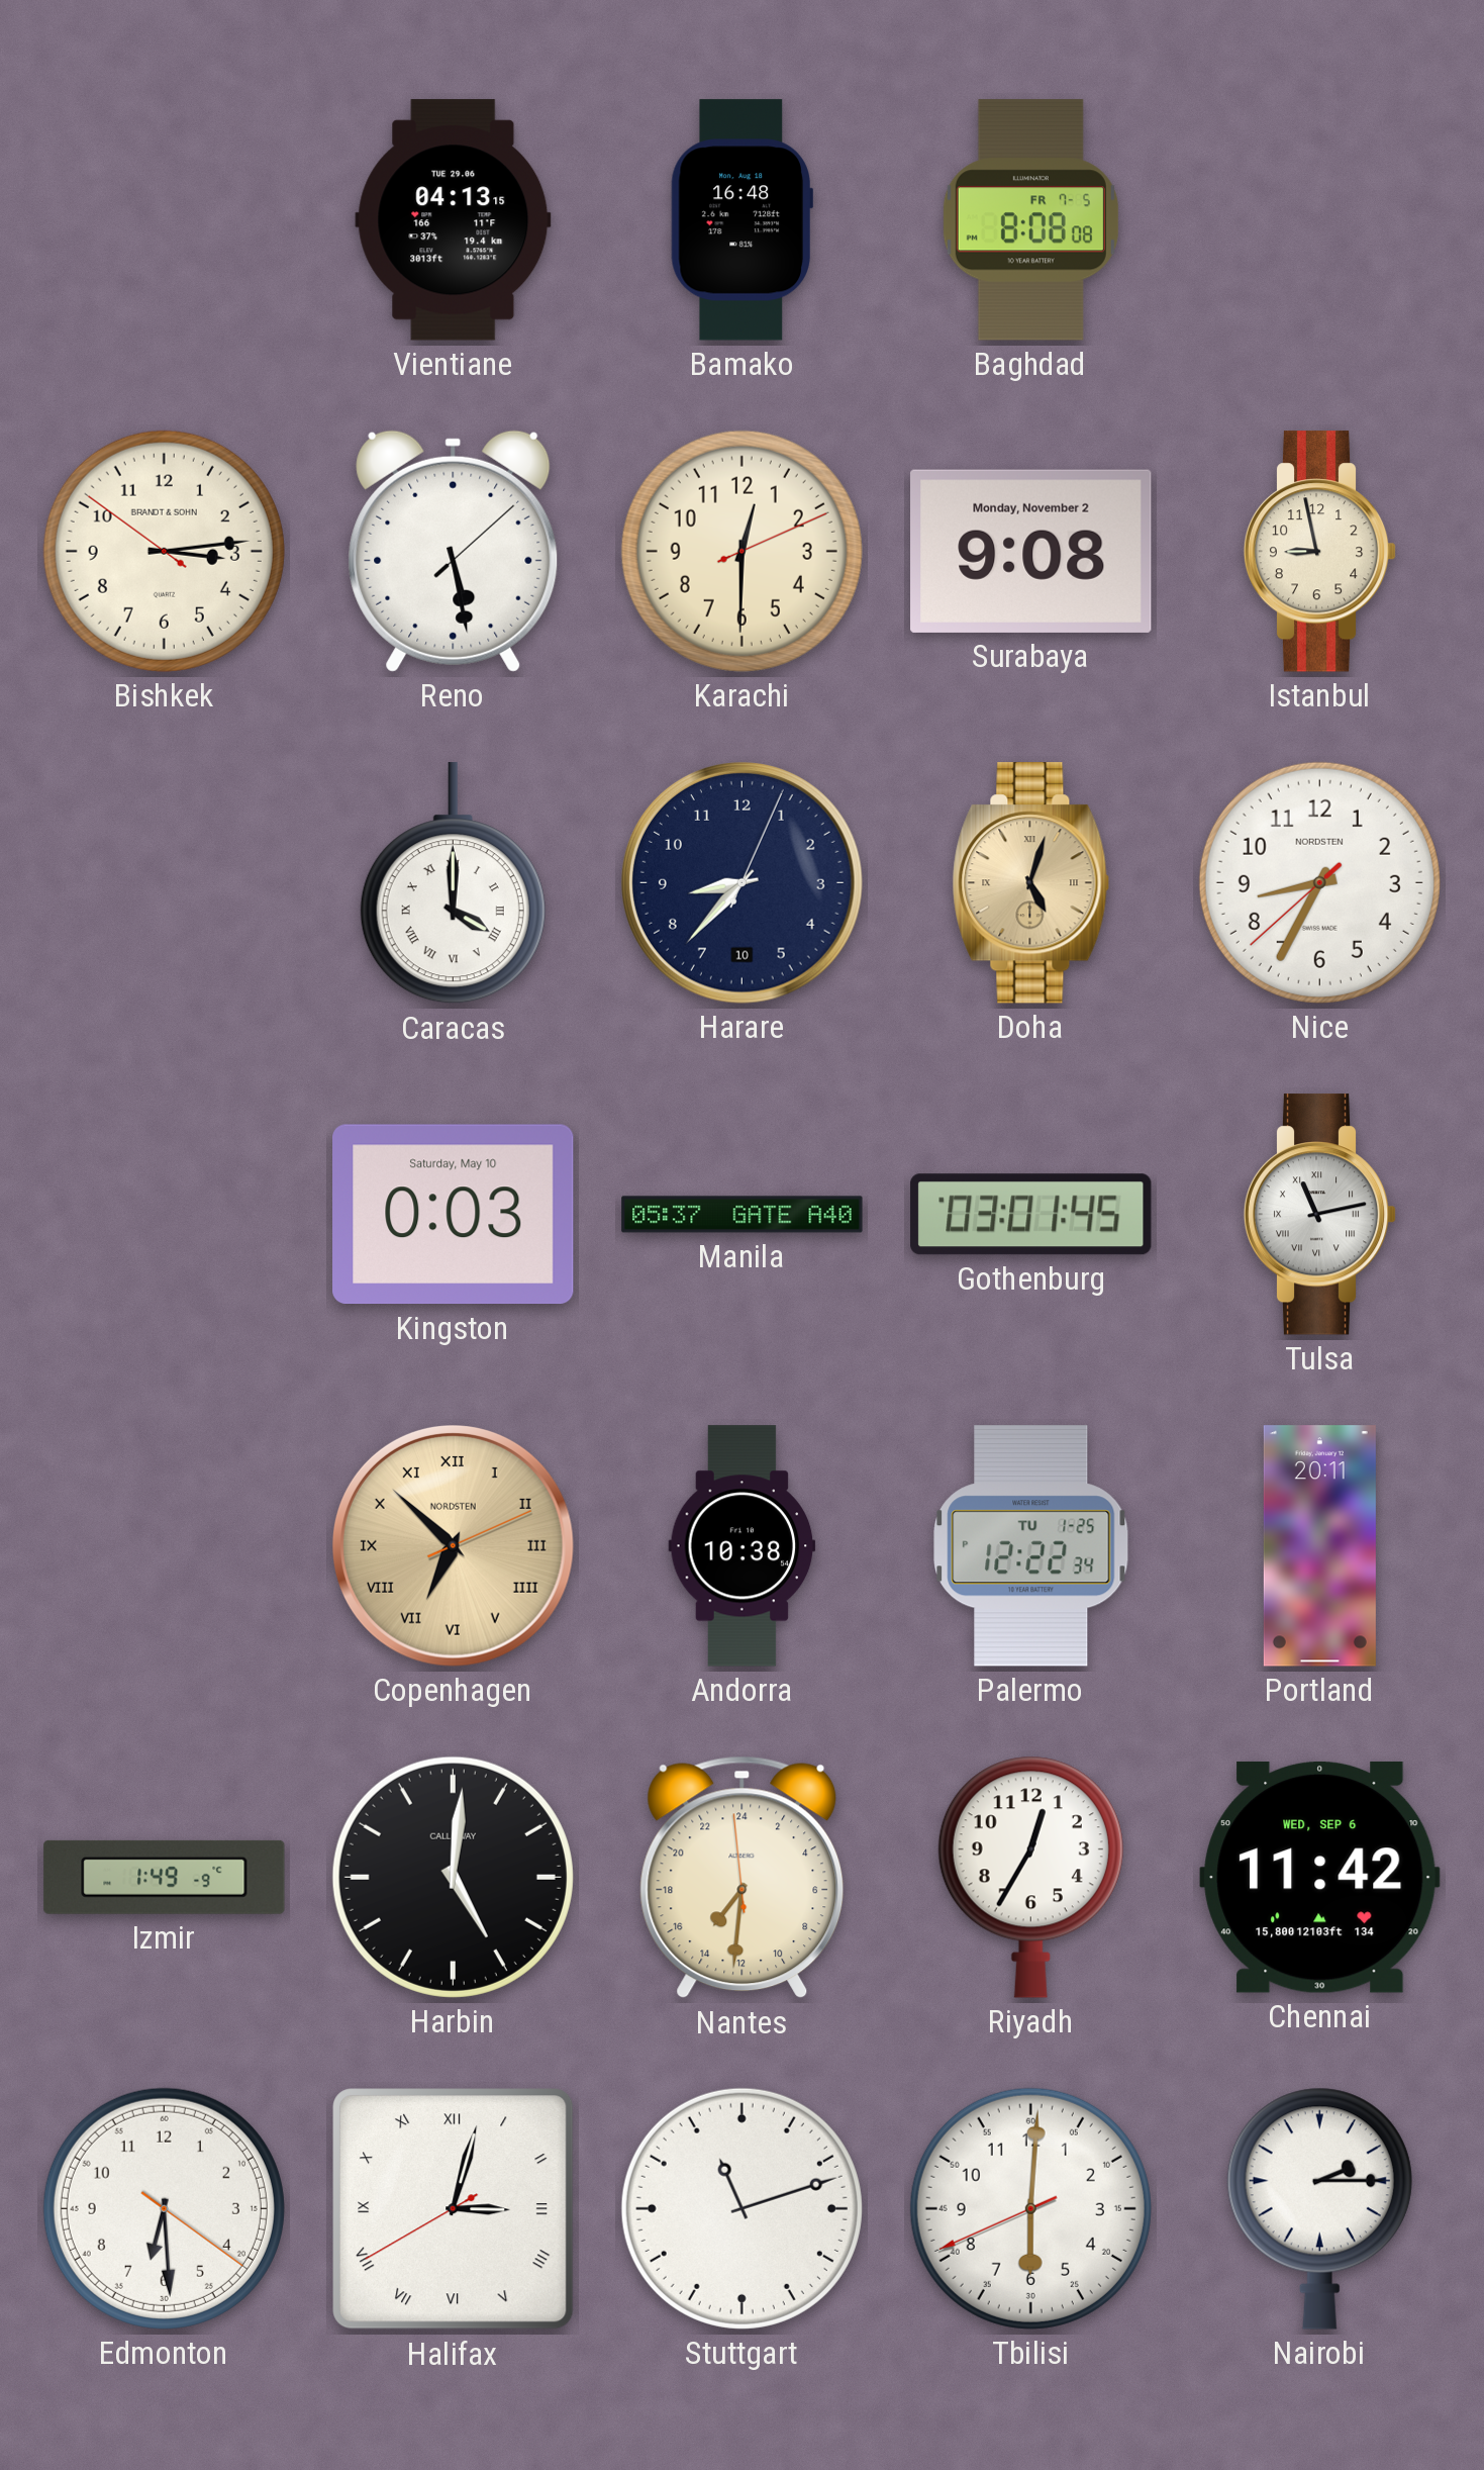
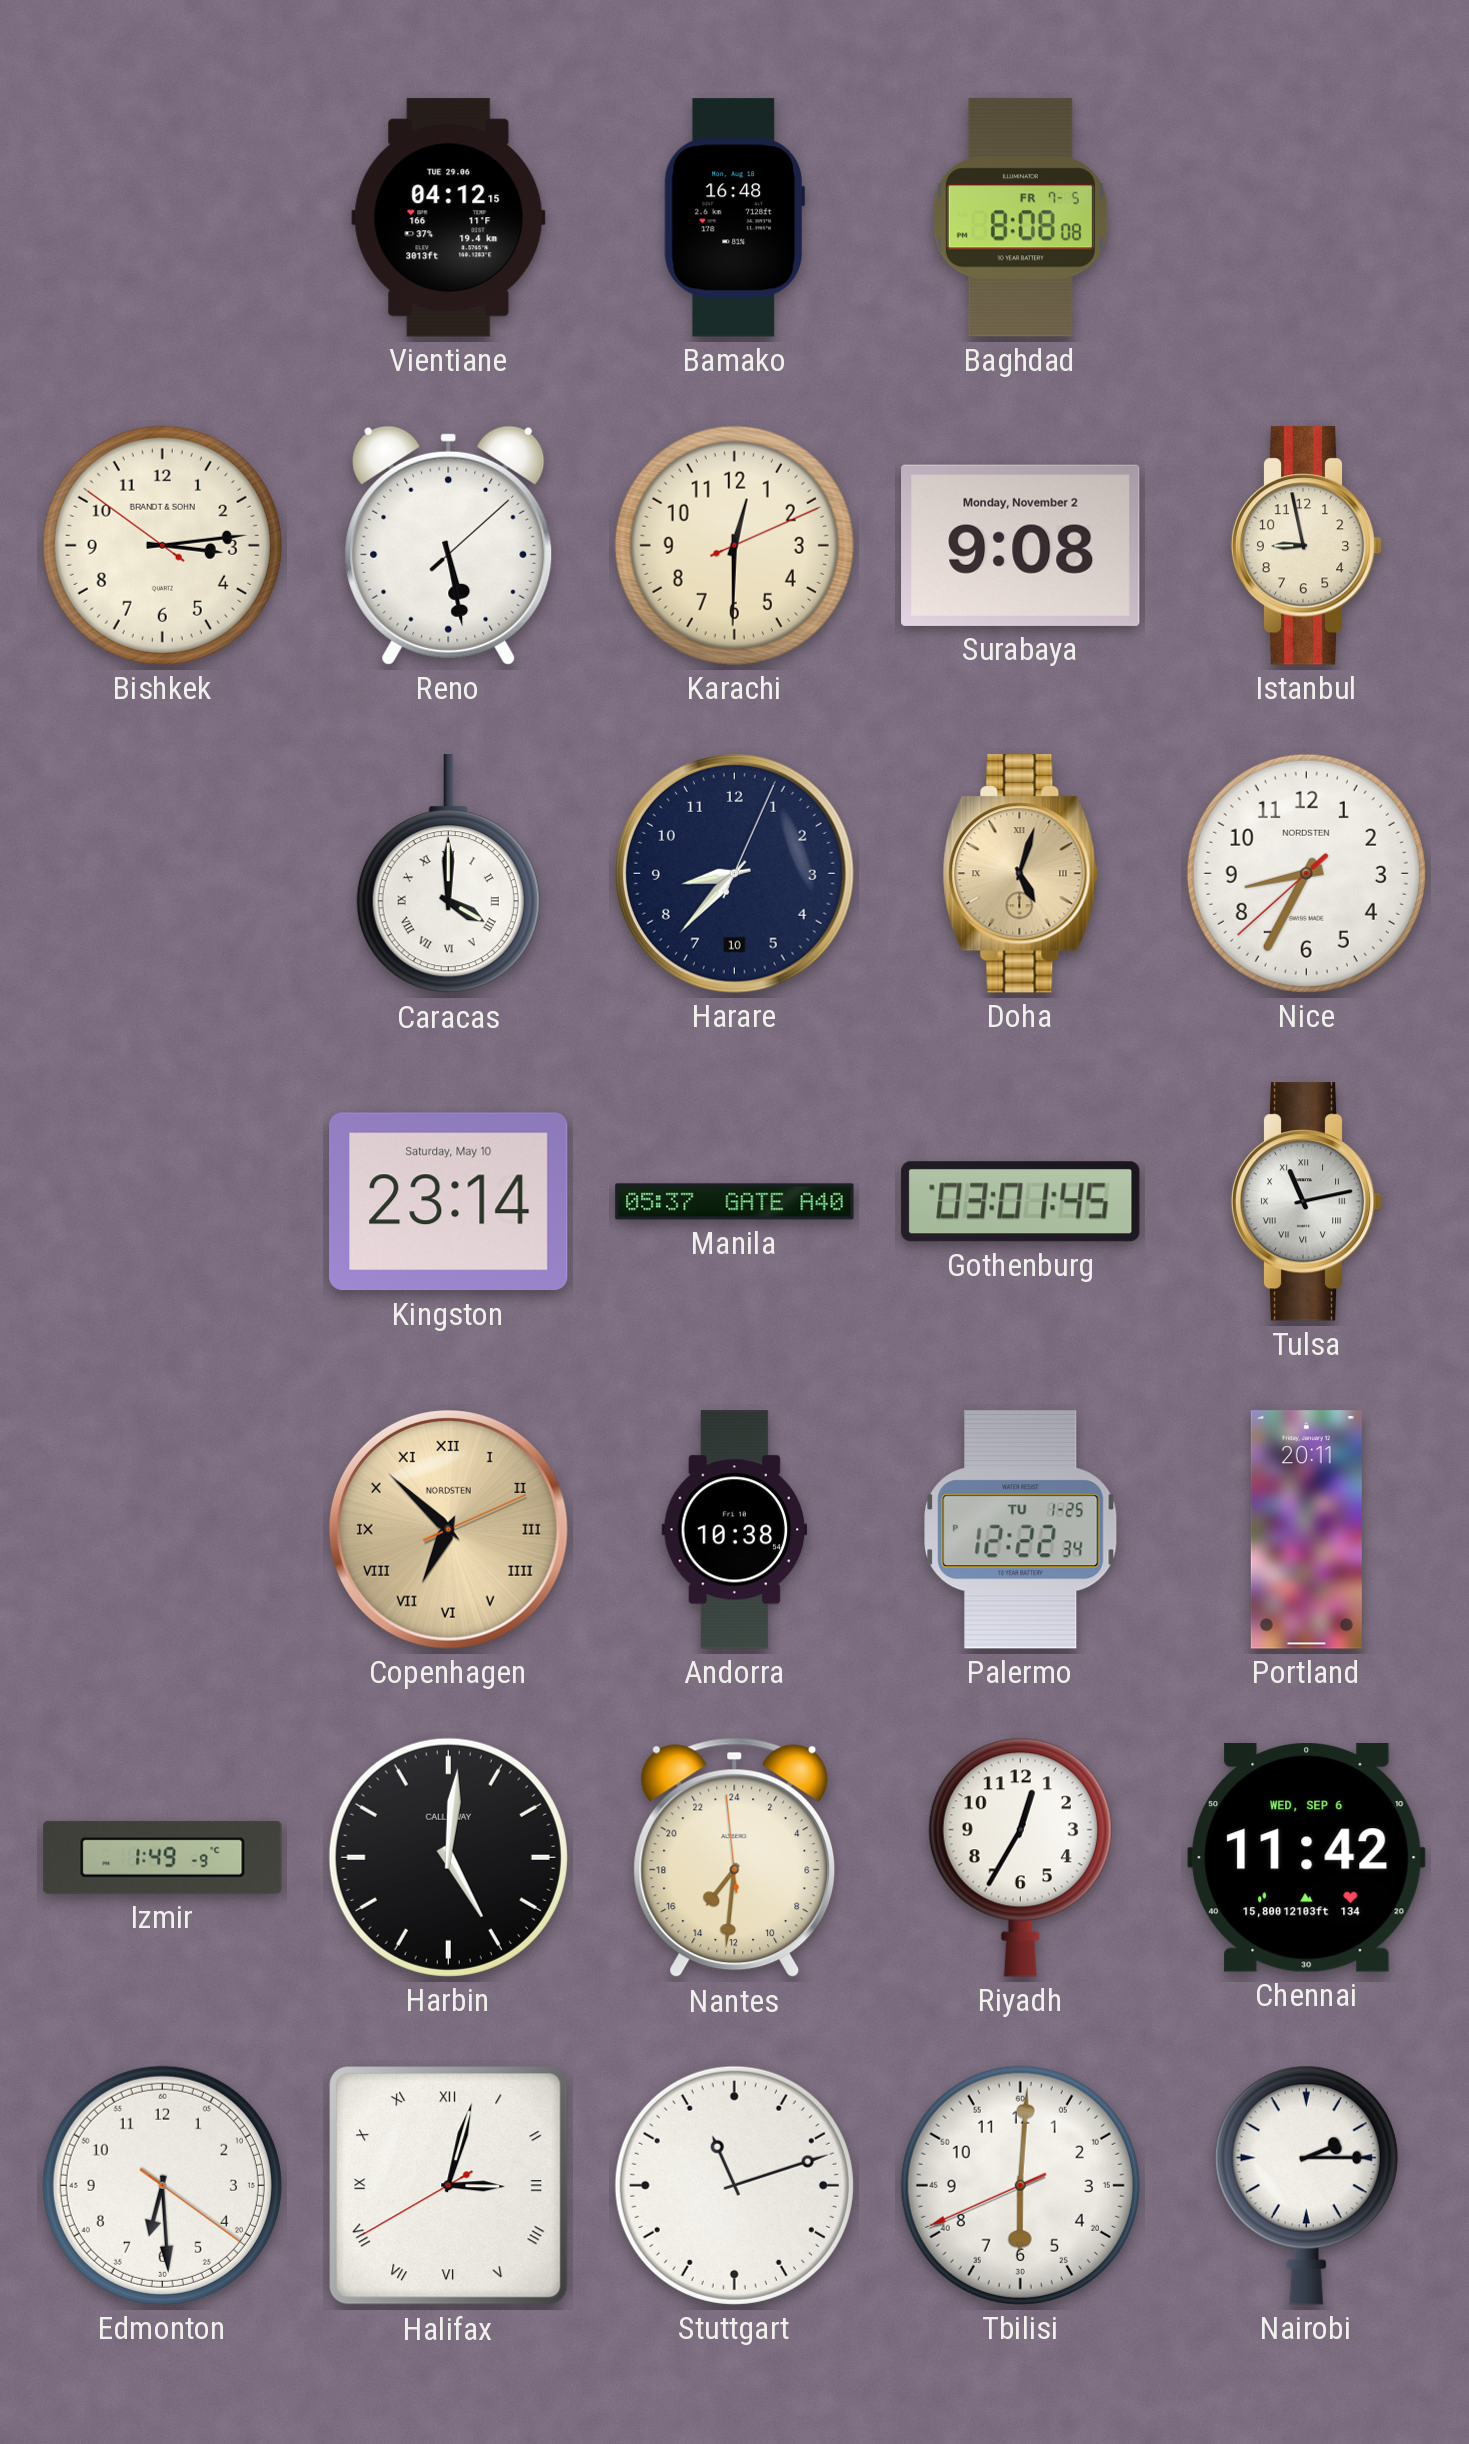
Vientiane: 04:13 -> 04:12 (449, 218)
Kingston: 0:03 -> 23:14 (449, 1202)
